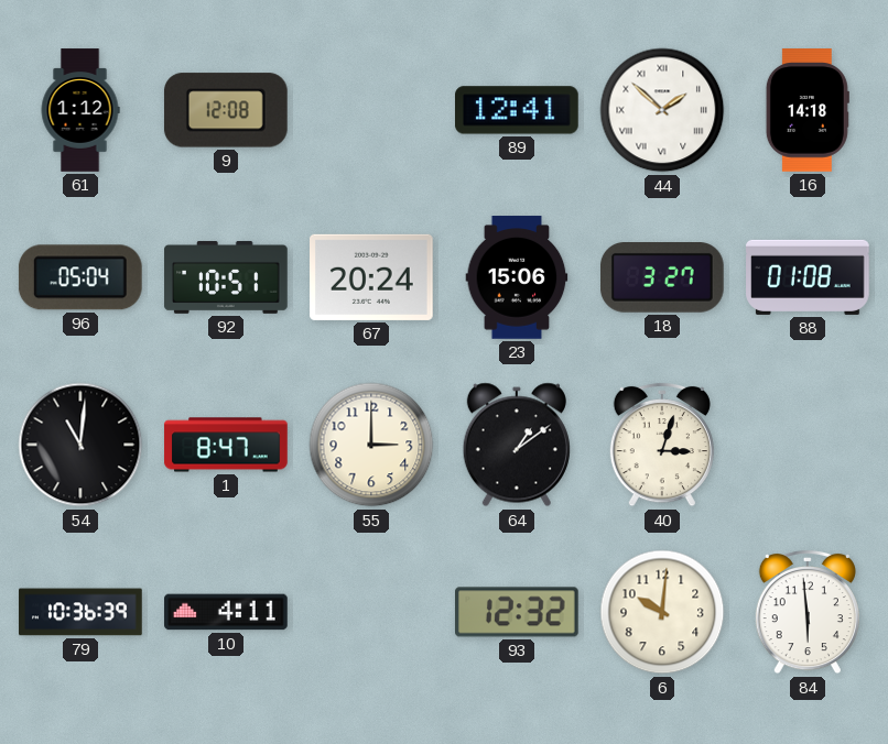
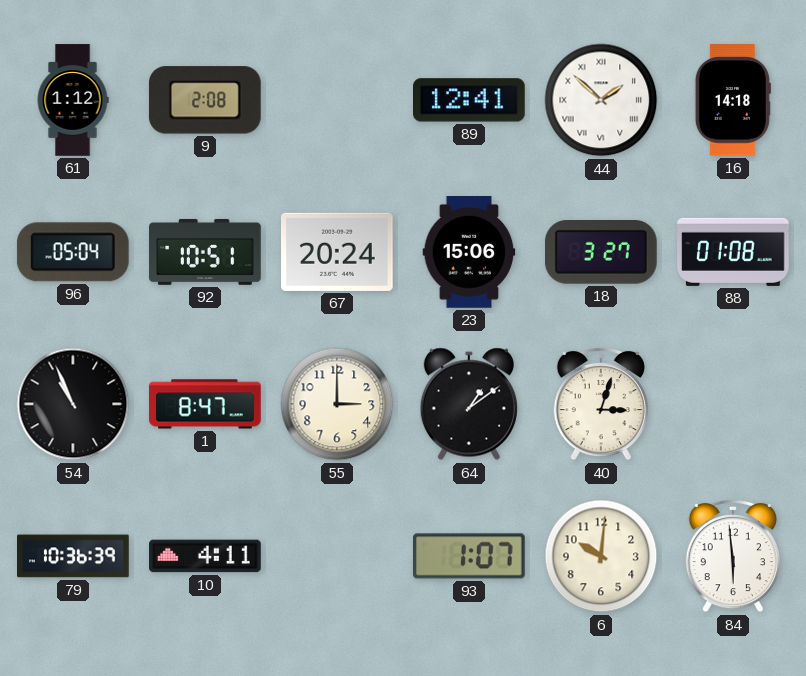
9: 12:08 -> 2:08 (205, 100)
54: 11:01 -> 10:56 (73, 404)
93: 12:32 -> 1:07 (470, 556)
